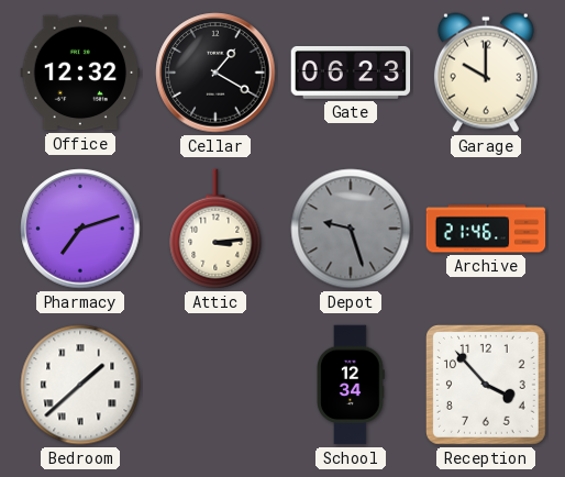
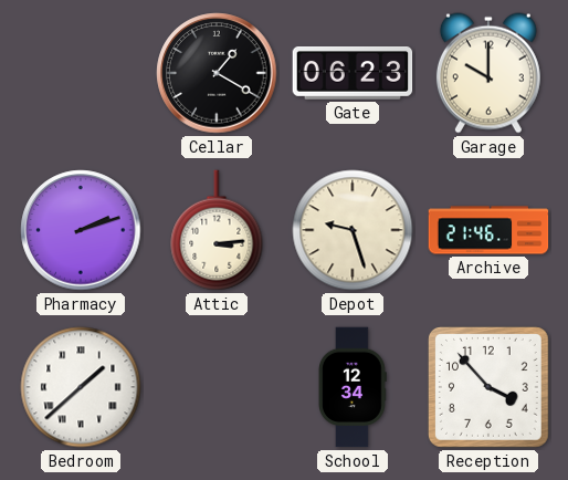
Office: 12:32 -> none (80, 73)
Pharmacy: 7:12 -> 2:12 (81, 230)
Depot dial: grey -> cream (353, 230)
